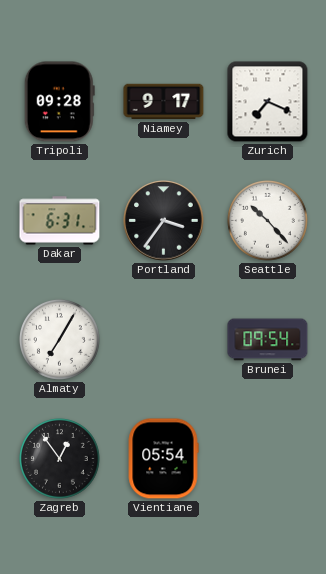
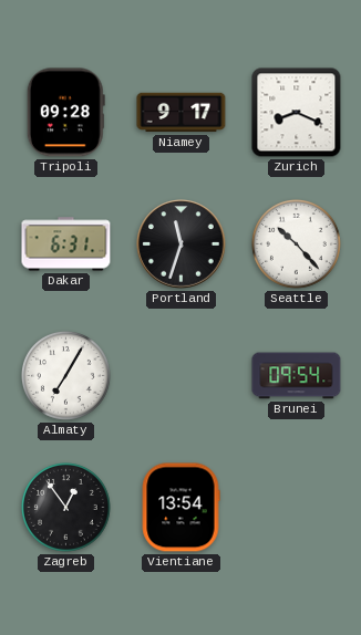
Zurich: 7:19 -> 8:19 (297, 113)
Portland: 3:36 -> 11:33 (182, 244)
Vientiane: 05:54 -> 13:54 (180, 508)
